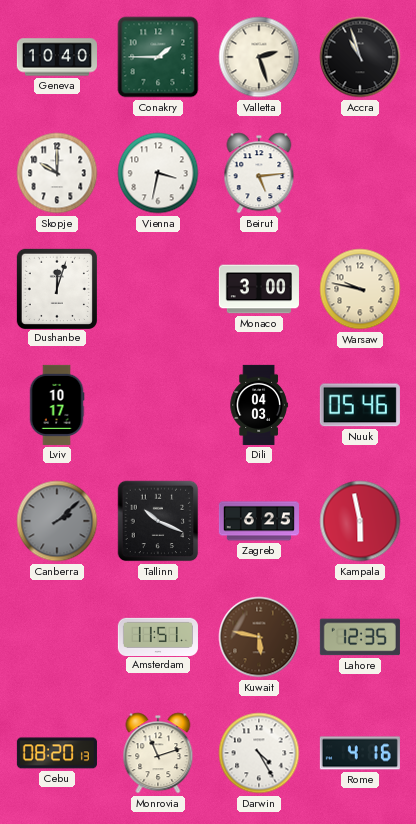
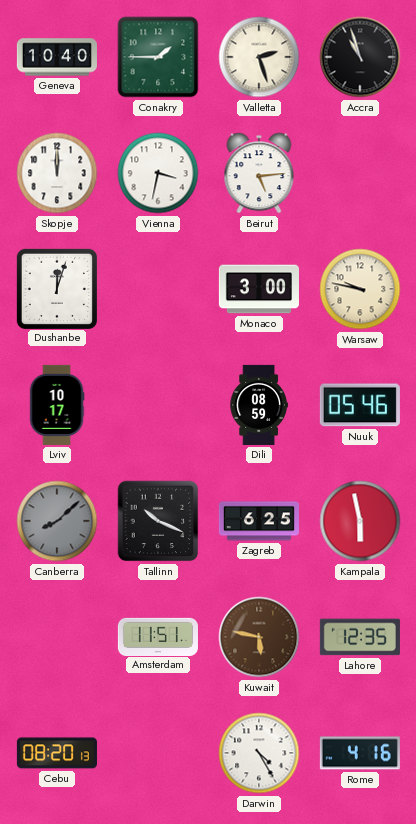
Skopje: 10:00 -> 12:00 (57, 173)
Dili: 04:03 -> 08:59 (259, 405)
Canberra: 2:08 -> 8:08 (57, 521)
Monrovia: 11:12 -> none (158, 753)
